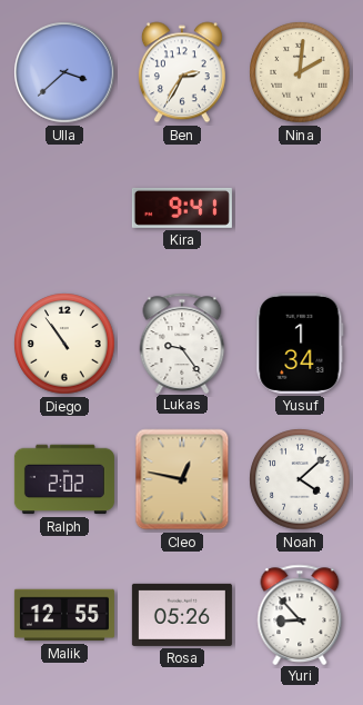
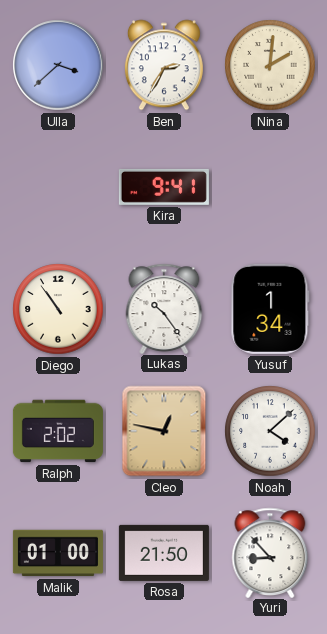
Lukas: 9:24 -> 10:24 (164, 308)
Malik: 12:55 -> 01:00 (58, 553)
Rosa: 05:26 -> 21:50 (164, 553)
